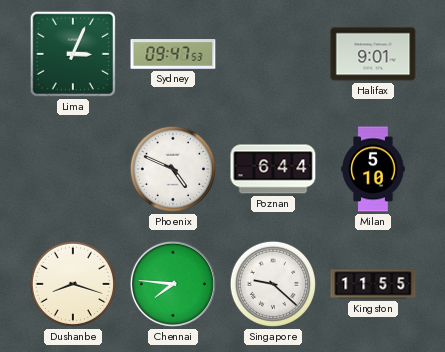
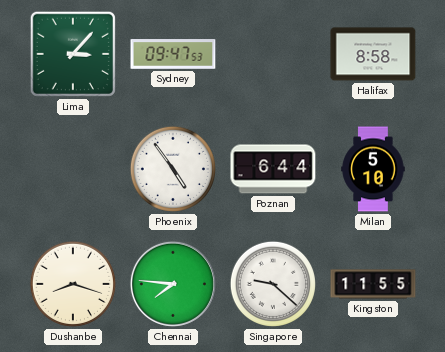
Lima: 3:04 -> 3:07 (73, 54)
Halifax: 9:01 -> 8:58 (373, 54)
Phoenix: 4:49 -> 4:54 (173, 169)
